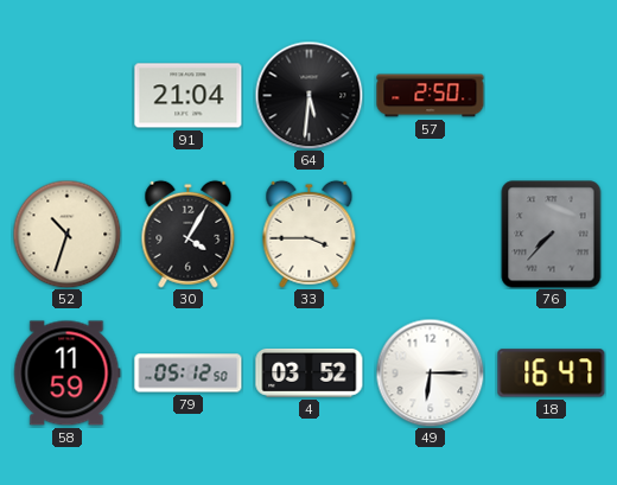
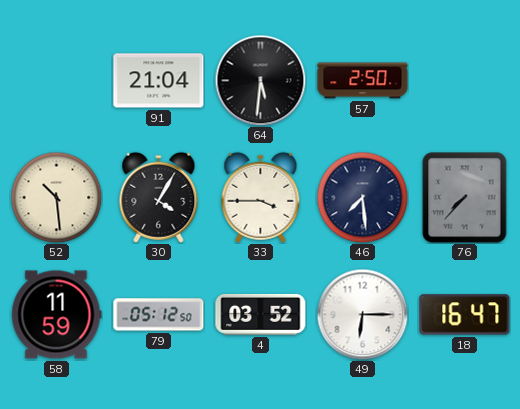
52: 10:33 -> 10:29 (56, 197)
46: none -> 7:29 (362, 197)
